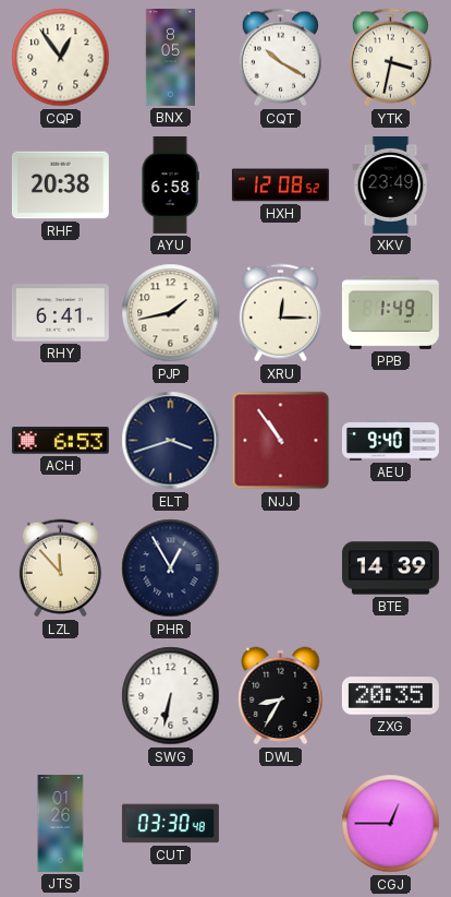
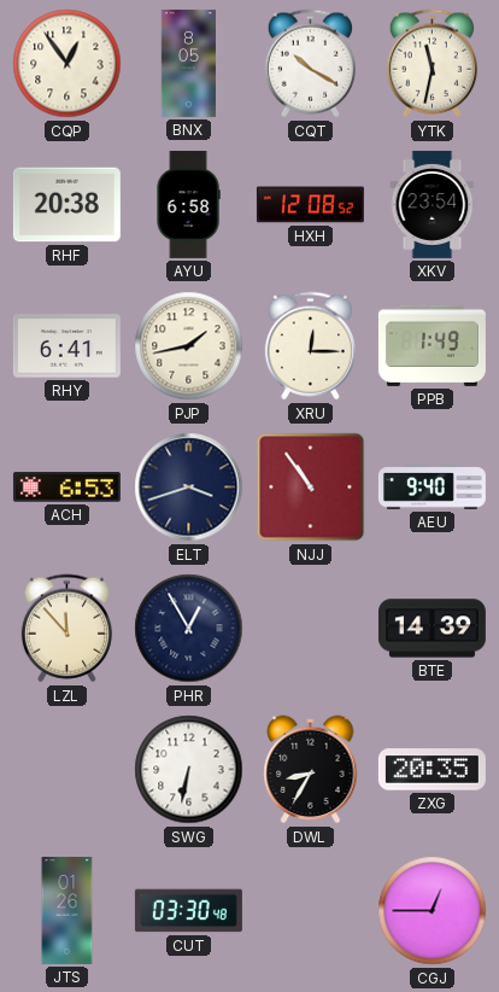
YTK: 3:32 -> 11:32 (432, 64)
XKV: 23:49 -> 23:54 (433, 204)
